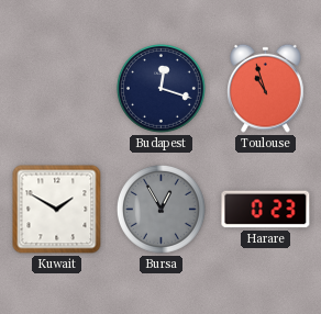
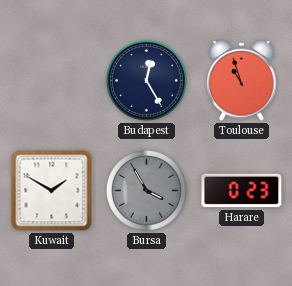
Budapest: 12:18 -> 12:25 (146, 80)
Bursa: 12:55 -> 3:55 (146, 190)
